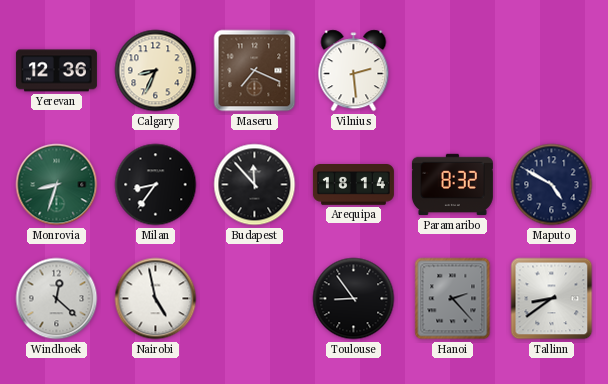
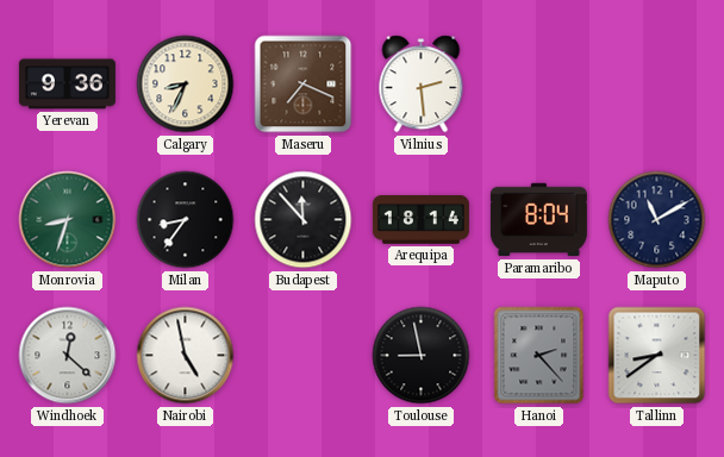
Yerevan: 12:36 -> 9:36 (67, 84)
Paramaribo: 8:32 -> 8:04 (538, 220)
Maputo: 4:50 -> 11:10 (657, 220)
Toulouse: 8:54 -> 8:58 (422, 356)
